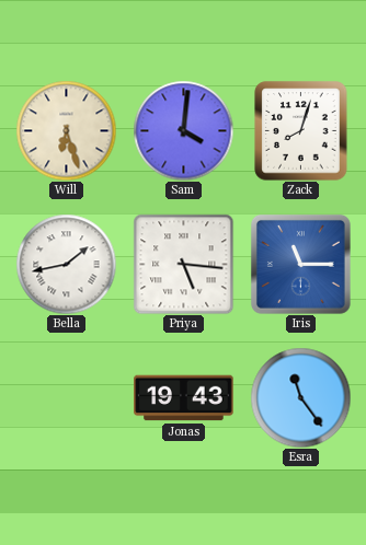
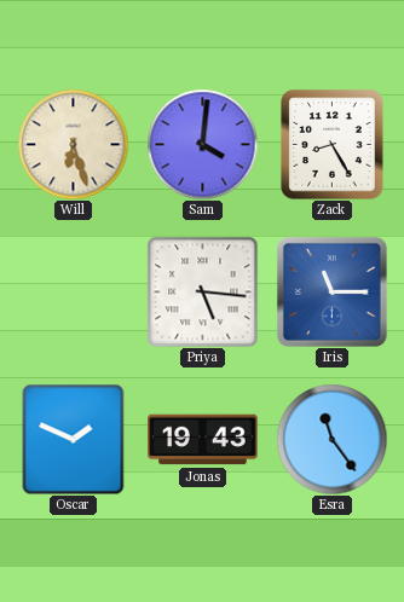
Zack: 8:03 -> 8:25 (333, 144)
Bella: 1:43 -> none (66, 264)
Oscar: none -> 1:49 (74, 439)
